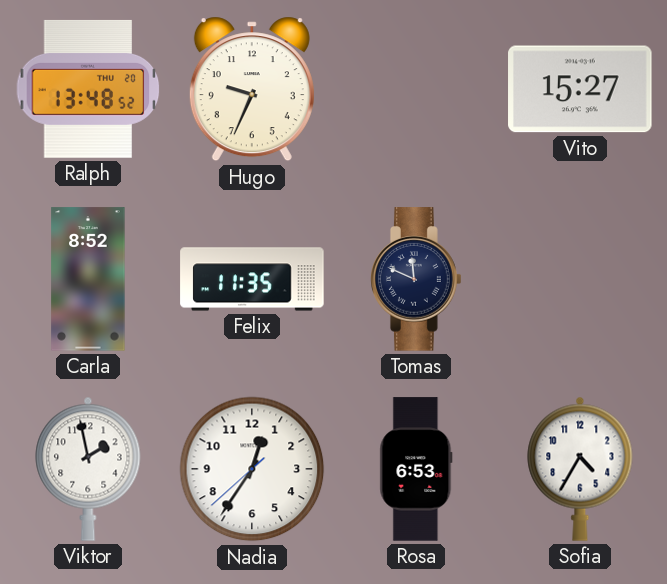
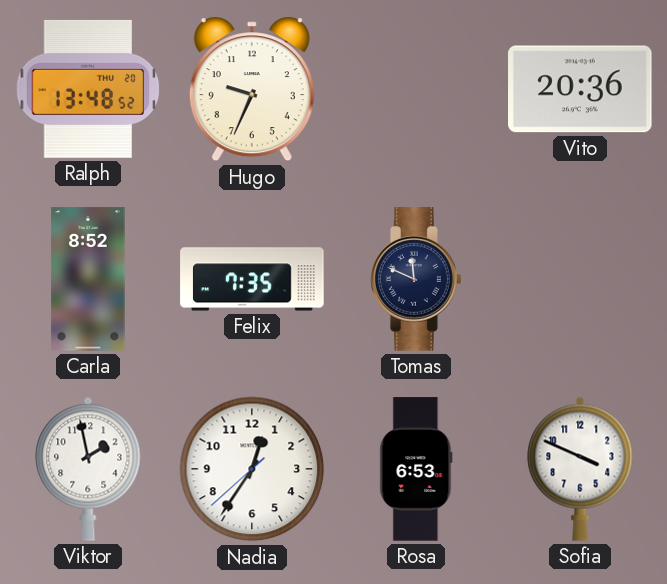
Vito: 15:27 -> 20:36 (580, 89)
Felix: 11:35 -> 7:35 (252, 279)
Sofia: 4:35 -> 3:49 (580, 469)
